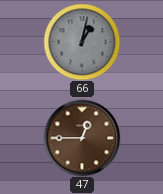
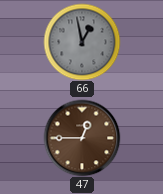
66: 1:02 -> 12:58 (82, 42)
